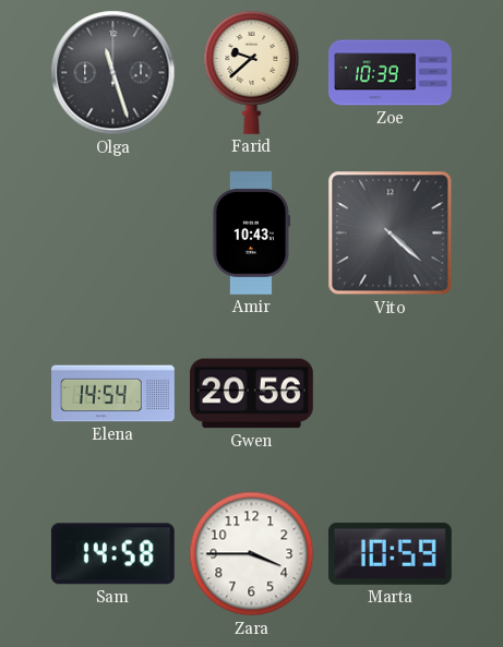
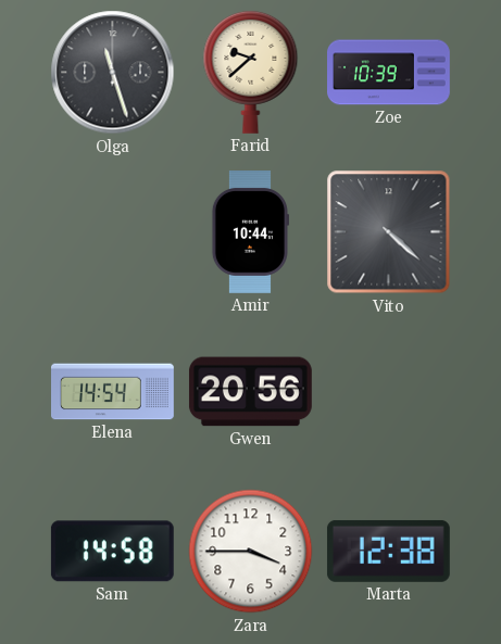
Amir: 10:43 -> 10:44 (250, 232)
Marta: 10:59 -> 12:38 (388, 551)
